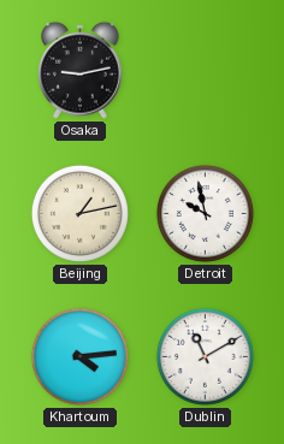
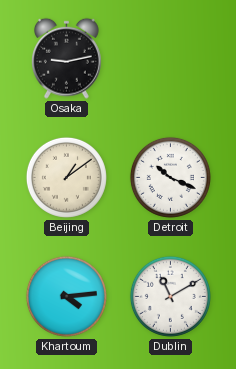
Beijing: 1:13 -> 1:09 (66, 177)
Detroit: 9:58 -> 10:19 (170, 177)
